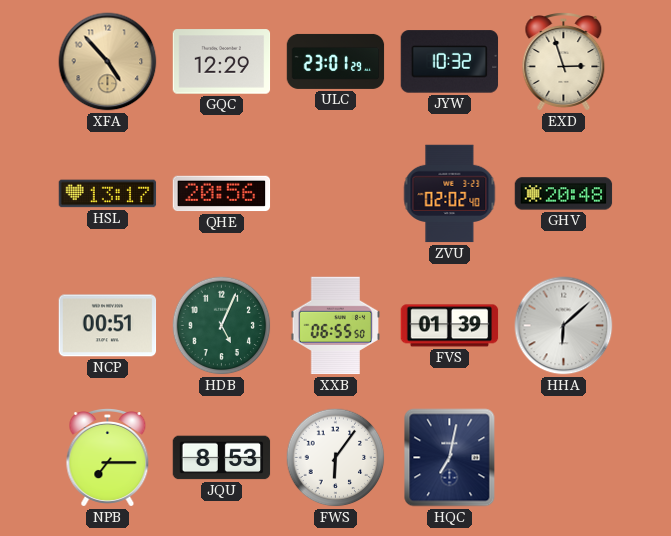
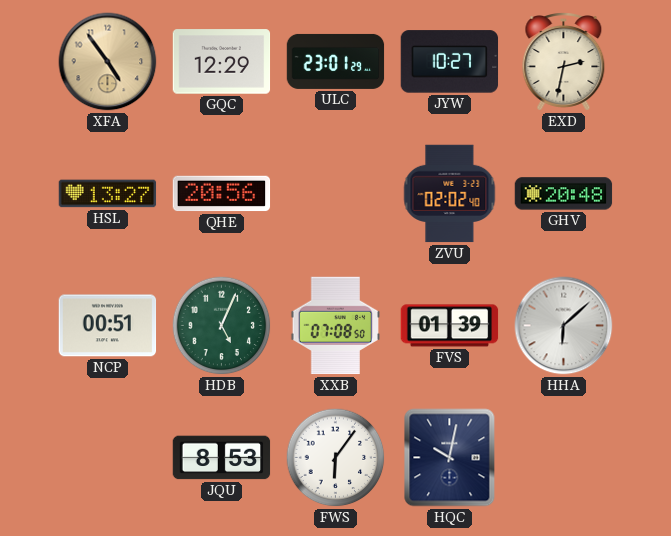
XFA: 4:53 -> 4:54 (108, 62)
JYW: 10:32 -> 10:27 (450, 62)
EXD: 2:57 -> 2:32 (564, 62)
HSL: 13:17 -> 13:27 (108, 194)
XXB: 06:55 -> 07:08 (335, 326)
NPB: 7:15 -> none (108, 458)
HQC: 7:02 -> 10:02 (450, 458)
